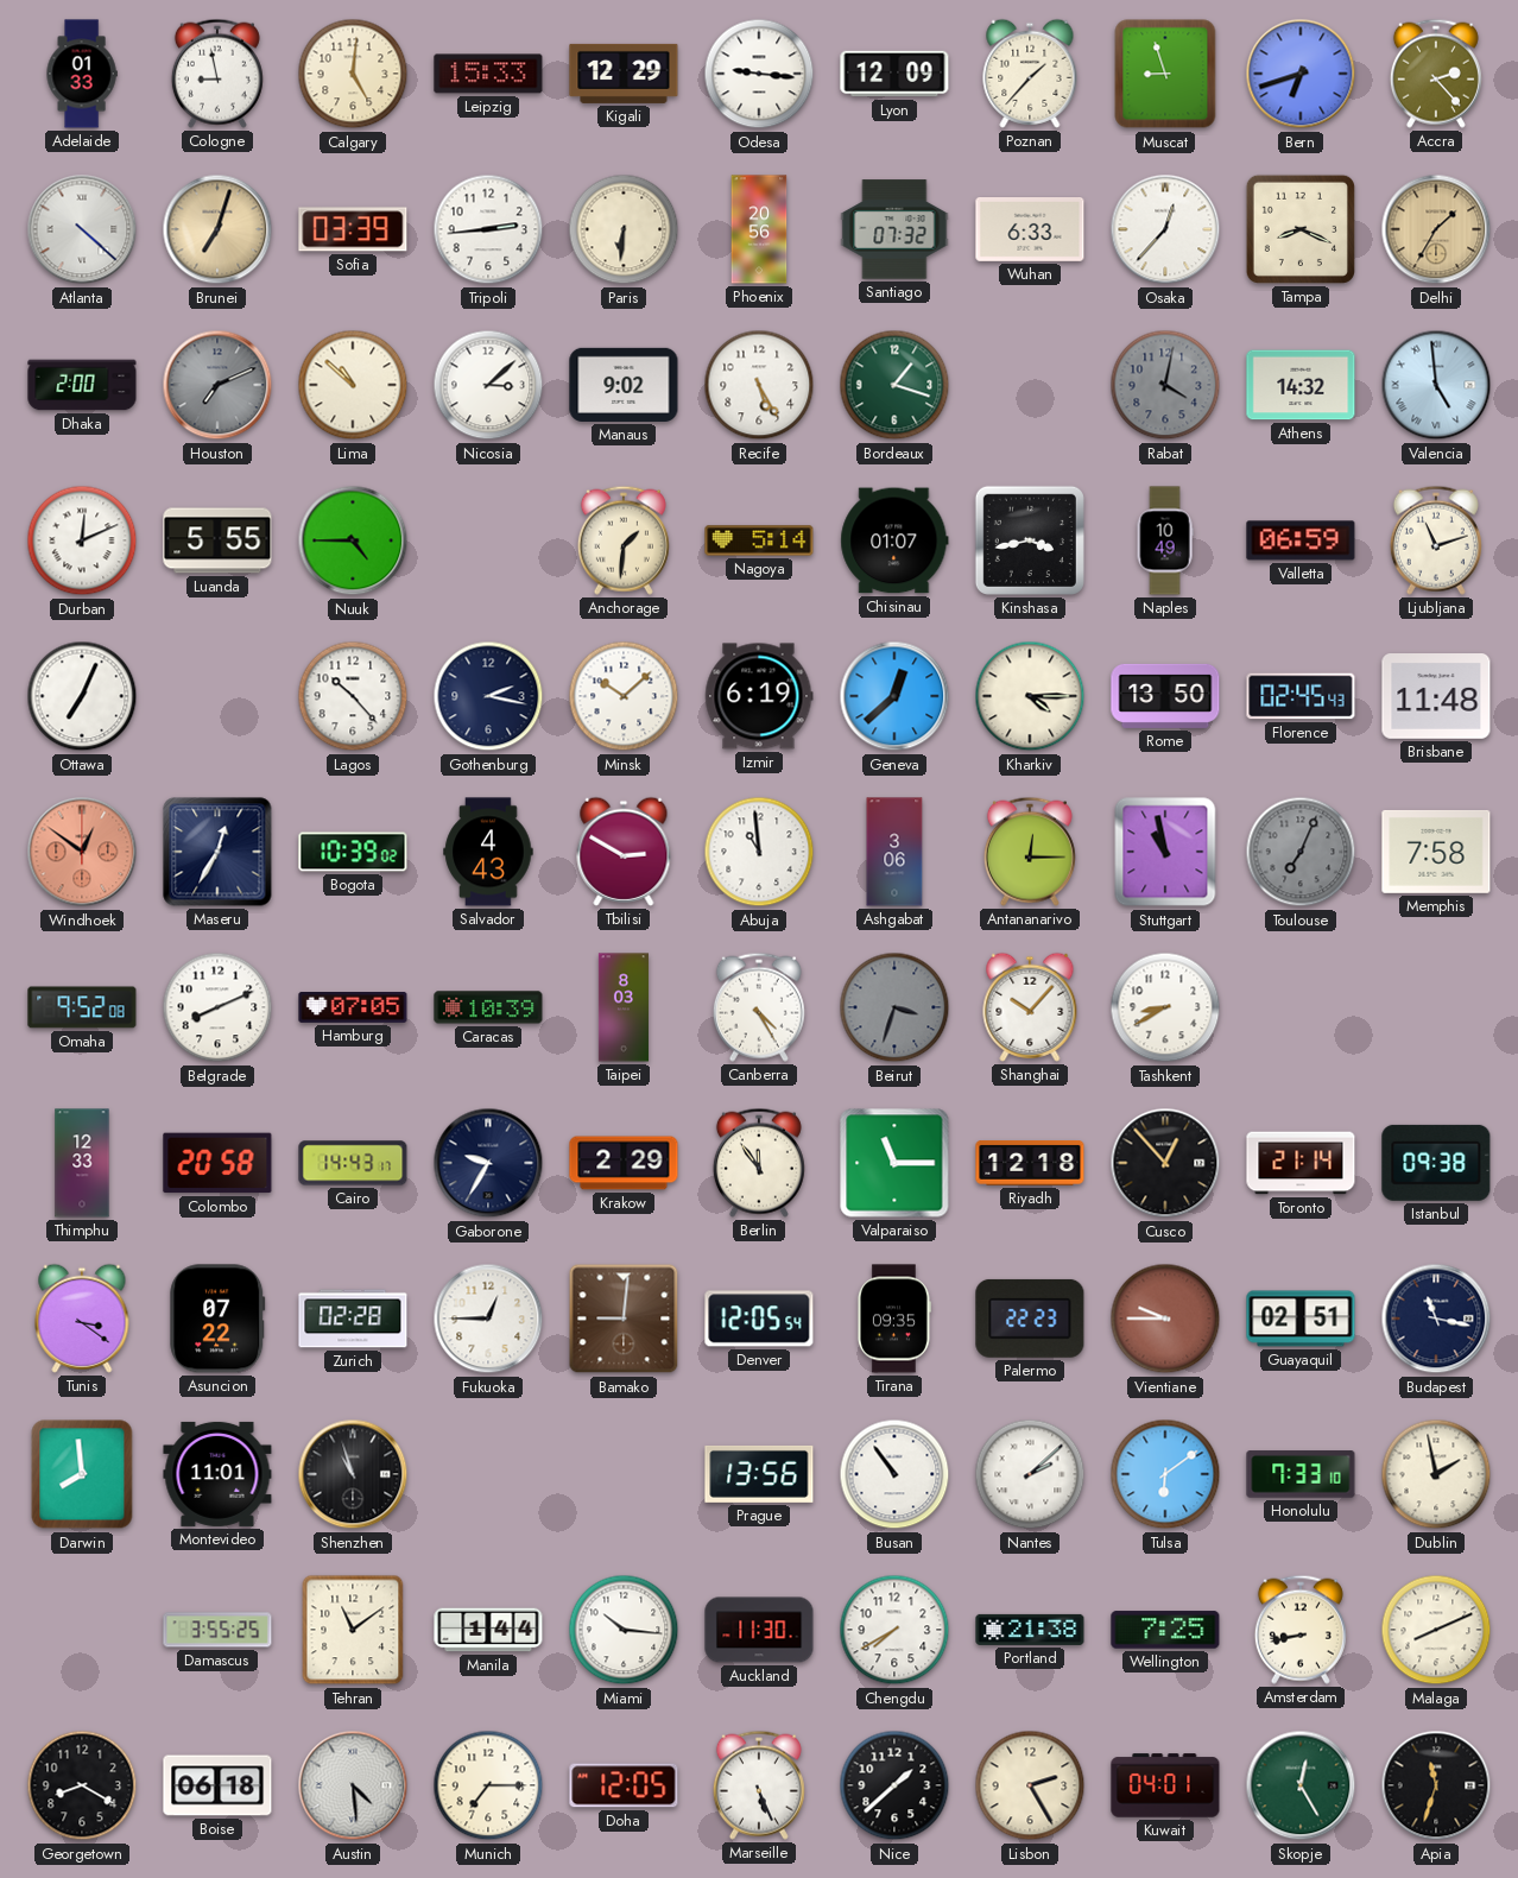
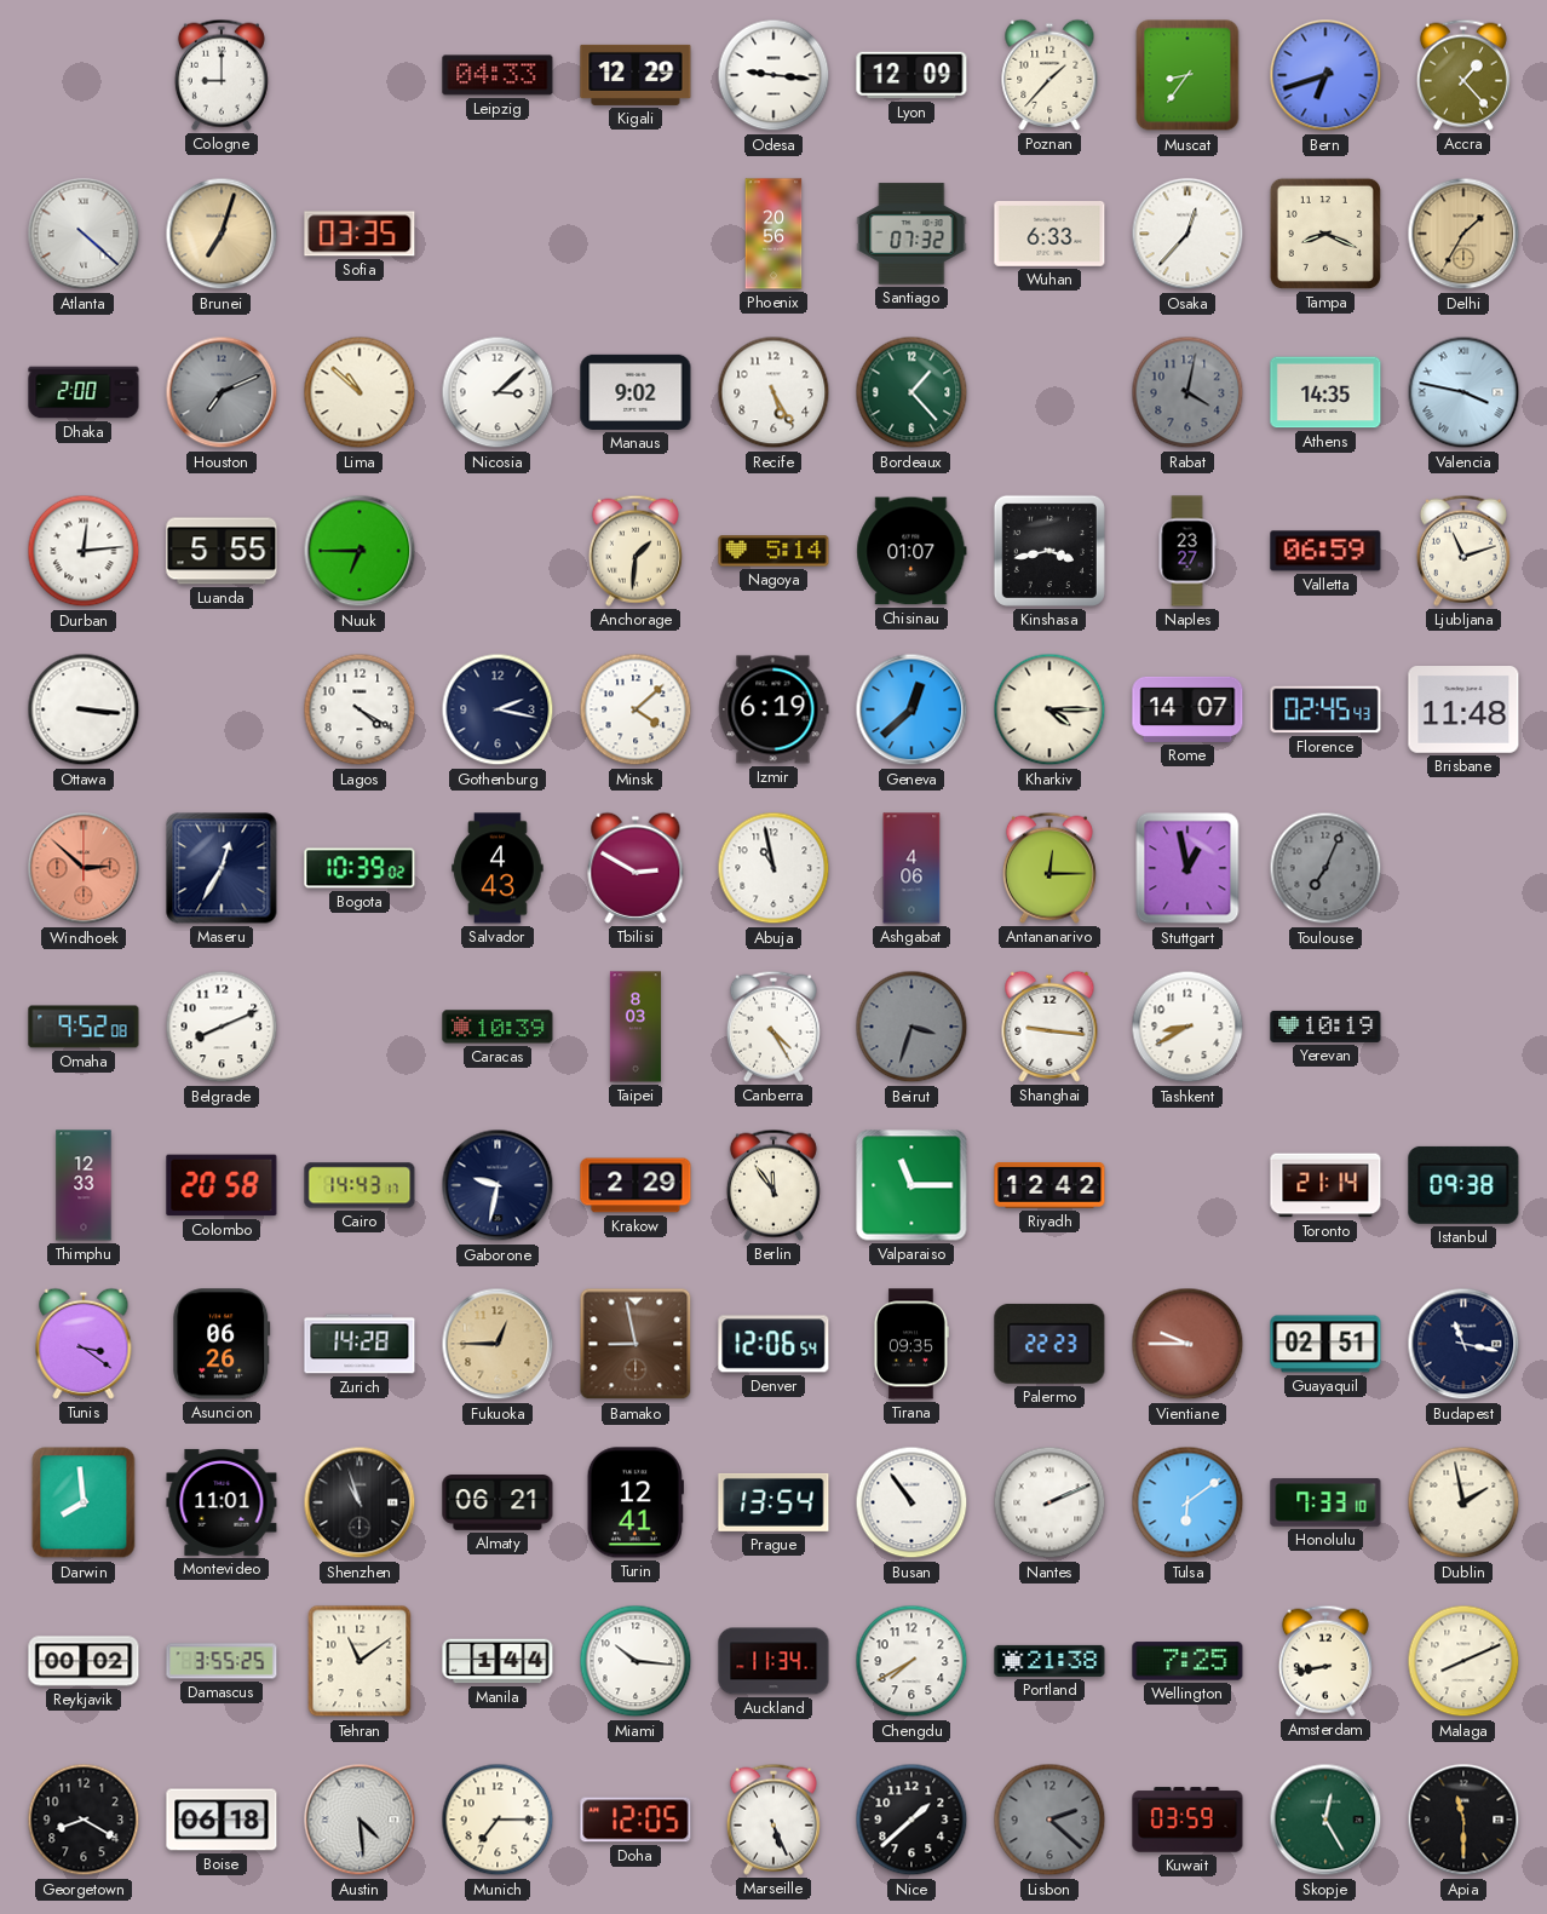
Adelaide: 01:33 -> none (82, 74)
Cologne: 8:58 -> 9:00 (222, 75)
Calgary: 5:01 -> none (353, 74)
Leipzig: 15:33 -> 04:33 (498, 75)
Muscat: 8:57 -> 8:36 (1187, 75)
Accra: 2:23 -> 1:23 (1463, 75)
Sofia: 03:39 -> 03:35 (360, 234)
Tripoli: 2:44 -> none (488, 229)
Paris: 6:31 -> none (624, 229)
Bordeaux: 1:18 -> 1:23 (911, 392)
Athens: 14:32 -> 14:35 (1325, 392)
Valencia: 4:59 -> 3:47 (1463, 392)
Durban: 12:11 -> 12:14 (84, 551)
Nuuk: 4:45 -> 6:45 (360, 551)
Naples: 10:49 -> 23:27 (1187, 551)
Ottawa: 7:04 -> 3:16 (84, 709)
Lagos: 10:23 -> 4:20 (360, 709)
Minsk: 10:08 -> 4:08 (636, 709)
Rome: 13:50 -> 14:07 (1187, 709)
Windhoek: 12:51 -> 2:52 (84, 868)
Abuja: 10:59 -> 10:58 (773, 868)
Ashgabat: 3:06 -> 4:06 (911, 868)
Stuttgart: 10:58 -> 12:58 (1187, 868)
Memphis: 7:58 -> none (1436, 852)
Hamburg: 07:05 -> none (353, 1008)
Shanghai: 10:07 -> 9:16 (1049, 1027)
Yerevan: none -> 10:19 (1325, 1027)
Gaborone: 9:35 -> 9:32 (498, 1185)
Riyadh: 12:18 -> 12:42 (1049, 1186)
Cusco: 12:53 -> none (1165, 1163)
Asuncion: 07:22 -> 06:26 (222, 1344)
Zurich: 02:28 -> 14:28 (360, 1344)
Fukuoka dial: white -> champagne (498, 1344)
Bamako: 9:01 -> 8:58 (636, 1344)
Denver: 12:05 -> 12:06 (773, 1344)
Almaty: none -> 06:21 (498, 1502)
Turin: none -> 12:41 (636, 1502)
Prague: 13:56 -> 13:54 (773, 1502)
Nantes: 2:08 -> 2:11 (1049, 1502)
Reykjavik: none -> 00:02 (84, 1661)
Auckland: 11:30 -> 11:34 (773, 1661)
Lisbon: 2:25 -> 2:22 (1049, 1820)
Lisbon dial: cream -> grey (1049, 1820)
Kuwait: 04:01 -> 03:59 (1187, 1820)
Apia: 11:33 -> 11:30 (1463, 1820)
